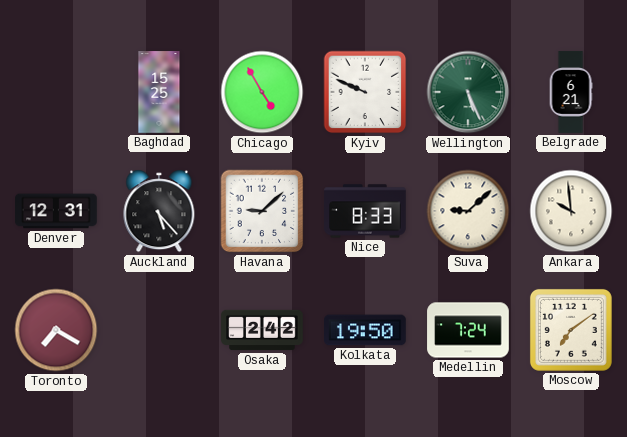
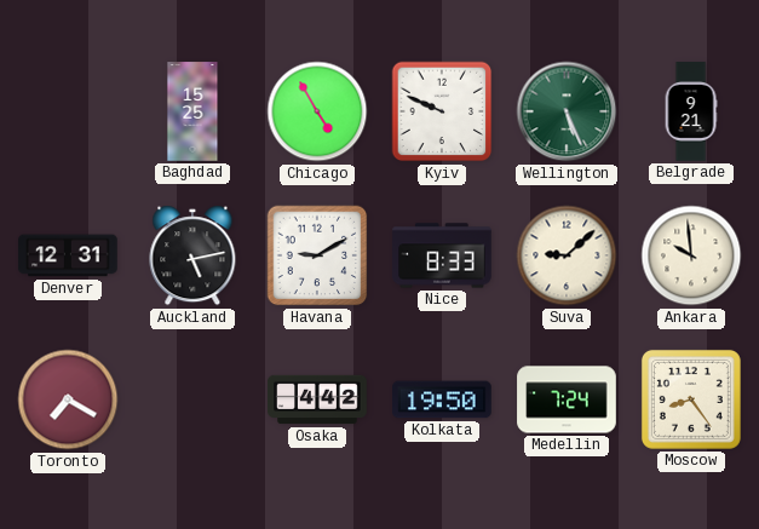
Belgrade: 6:21 -> 9:21 (691, 111)
Auckland: 5:23 -> 5:13 (192, 255)
Havana: 9:08 -> 9:10 (317, 255)
Osaka: 2:42 -> 4:42 (317, 399)
Moscow: 7:09 -> 8:24 (691, 399)
